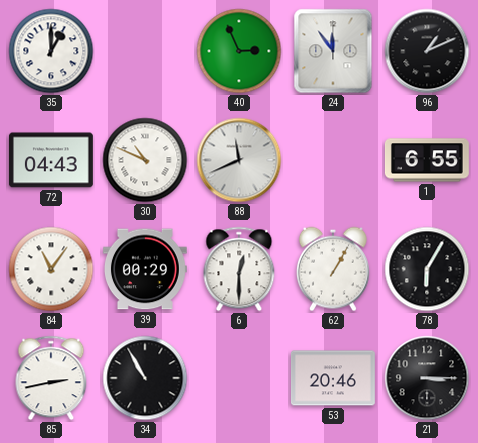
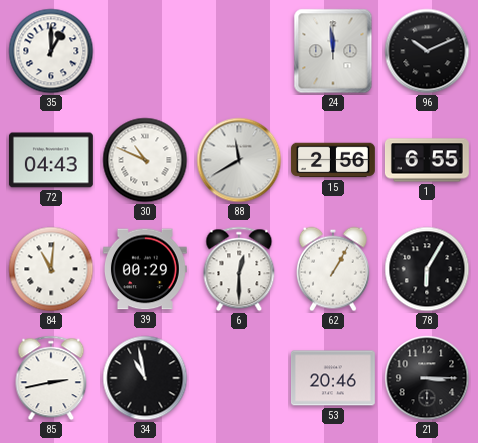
40: 2:56 -> none (239, 51)
24: 11:54 -> 11:59 (333, 51)
96: 1:11 -> 10:11 (427, 51)
88: 11:41 -> 11:40 (239, 160)
15: none -> 2:56 (334, 160)
84: 11:06 -> 11:01 (51, 269)
34: 10:55 -> 10:58 (145, 378)
